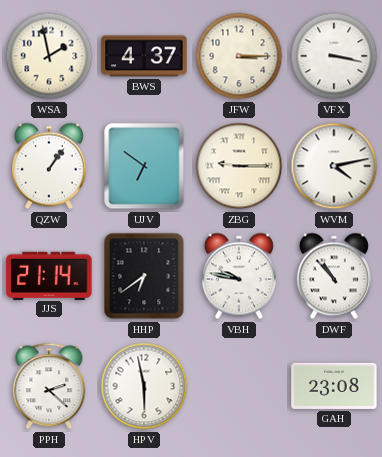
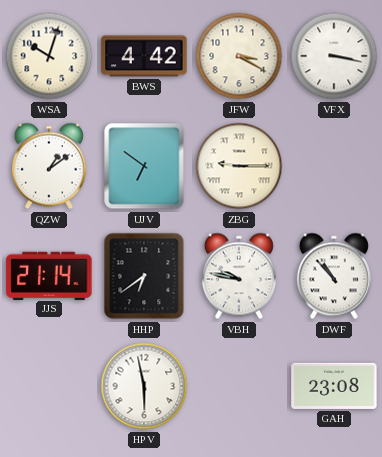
WSA: 1:58 -> 10:03 (49, 56)
BWS: 4:37 -> 4:42 (144, 56)
JFW: 3:15 -> 3:20 (239, 56)
QZW: 1:06 -> 1:09 (49, 166)
WVM: 4:13 -> none (334, 166)
PPH: 2:22 -> none (49, 386)
